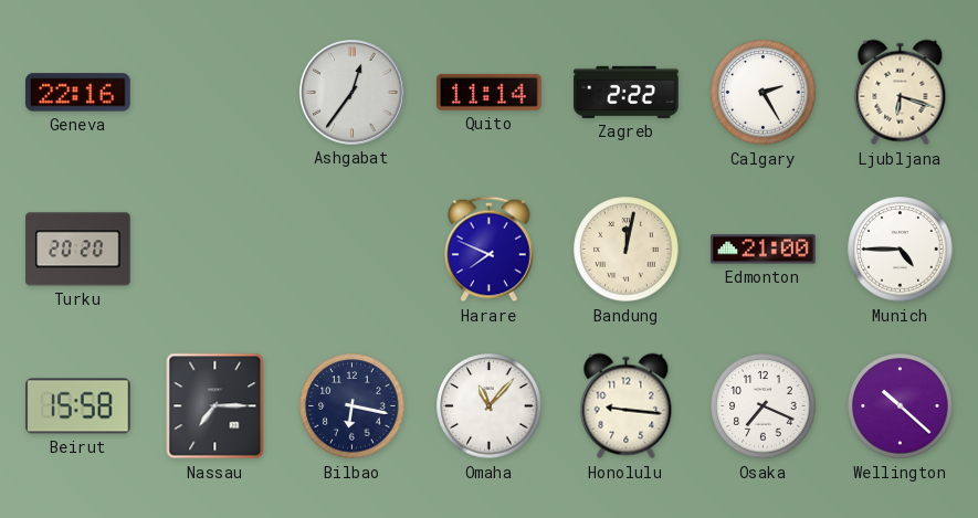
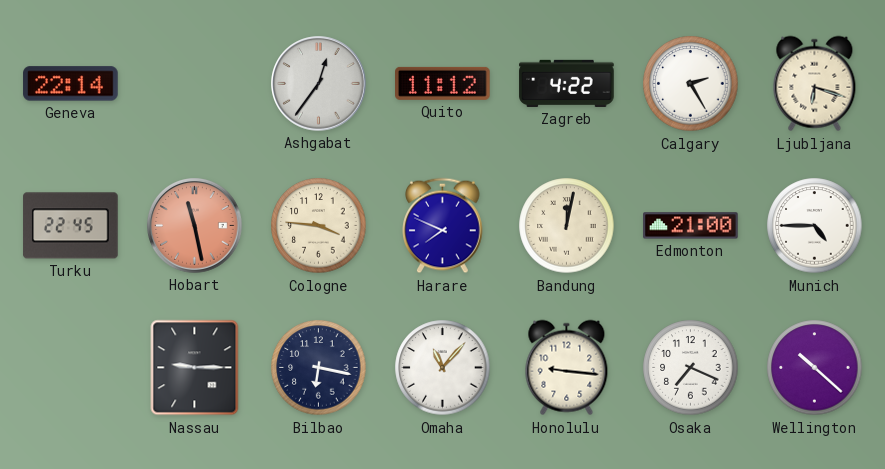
Geneva: 22:16 -> 22:14 (71, 84)
Quito: 11:14 -> 11:12 (443, 83)
Zagreb: 2:22 -> 4:22 (567, 83)
Turku: 20:20 -> 22:45 (71, 226)
Hobart: none -> 11:28 (195, 226)
Cologne: none -> 3:46 (319, 226)
Beirut: 15:58 -> none (78, 406)
Nassau: 7:15 -> 9:15 (195, 368)
